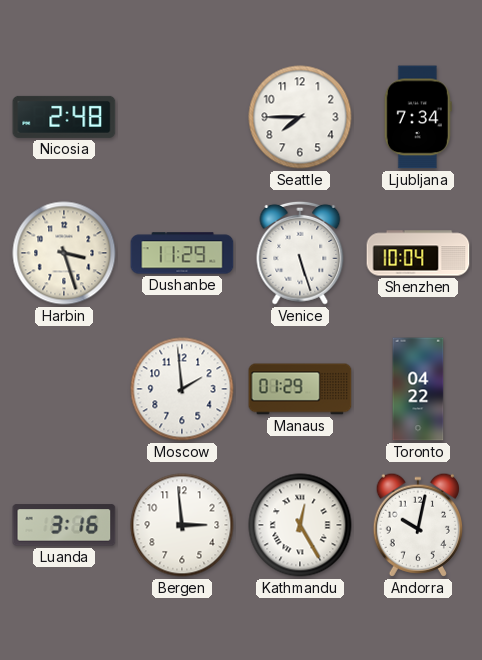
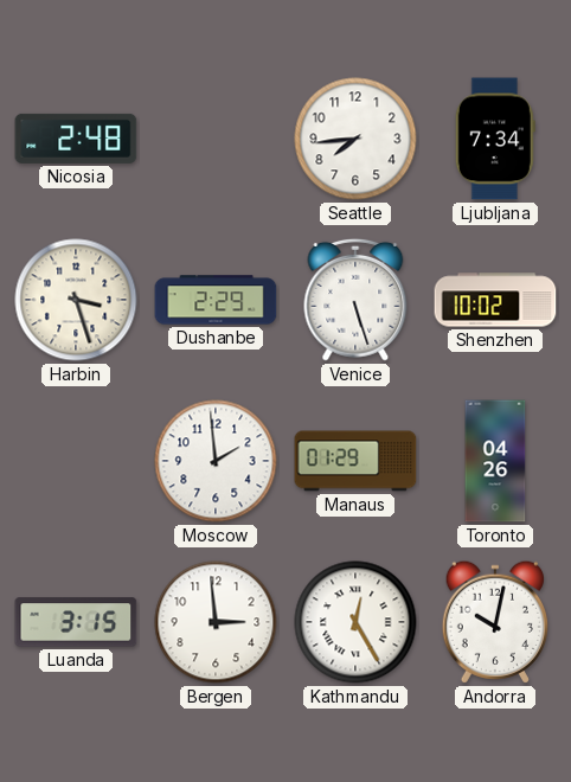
Seattle: 7:45 -> 7:44 (355, 139)
Dushanbe: 11:29 -> 2:29 (216, 300)
Shenzhen: 10:04 -> 10:02 (495, 300)
Toronto: 04:22 -> 04:26 (495, 461)
Luanda: 3:16 -> 3:15 (76, 622)
